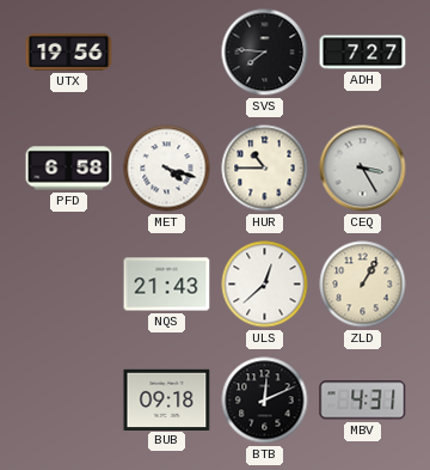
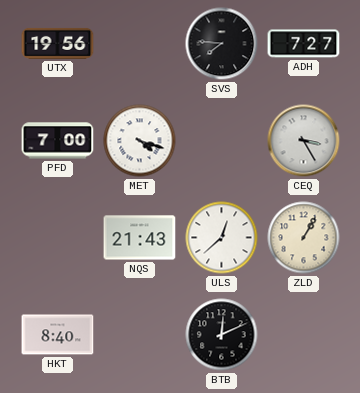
PFD: 6:58 -> 7:00 (58, 141)
HUR: 10:45 -> none (265, 169)
HKT: none -> 8:40 (58, 335)
BUB: 09:18 -> none (167, 399)
MBV: 4:31 -> none (363, 401)
